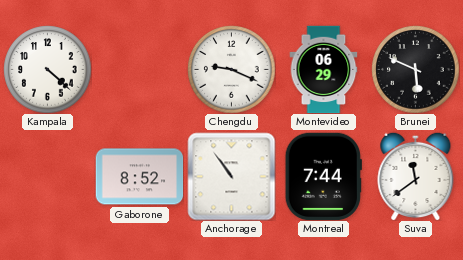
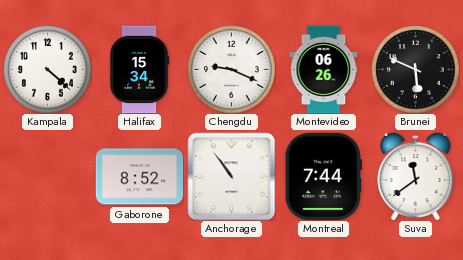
Halifax: none -> 15:34 (139, 69)
Montevideo: 06:29 -> 06:26 (324, 69)
